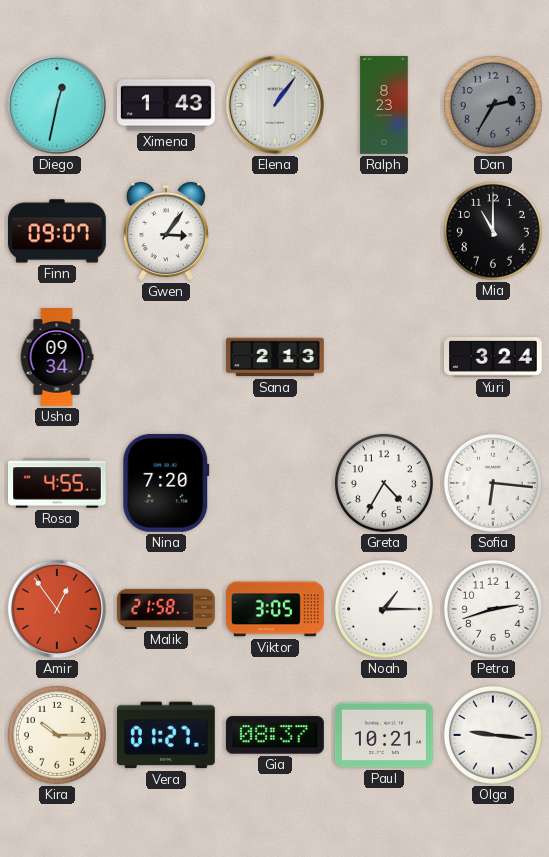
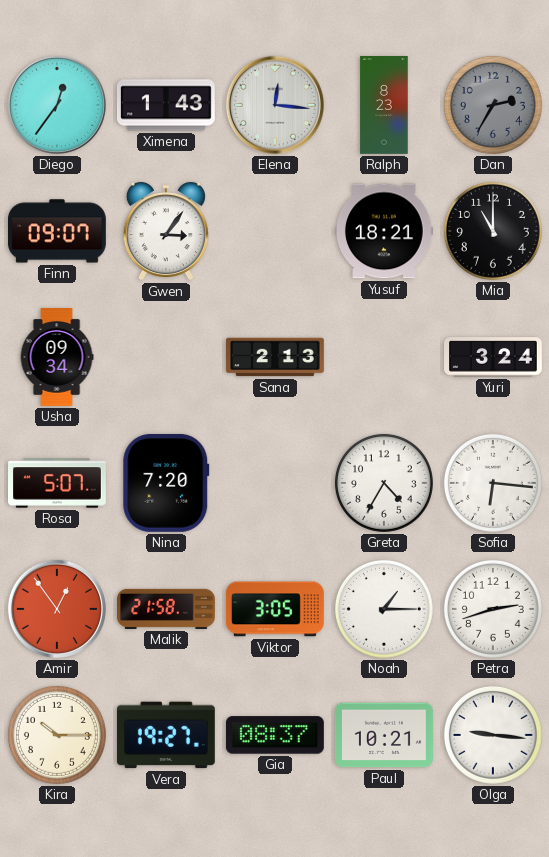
Diego: 12:32 -> 12:36 (57, 105)
Elena: 1:06 -> 12:16 (275, 105)
Yusuf: none -> 18:21 (385, 231)
Rosa: 4:55 -> 5:07 (58, 483)
Vera: 01:27 -> 19:27 (166, 735)
